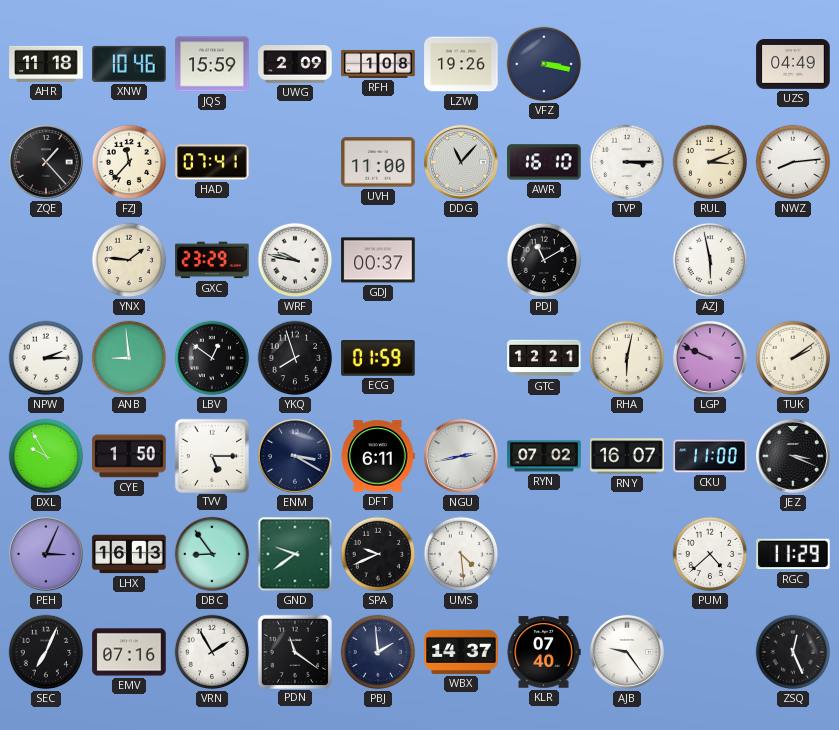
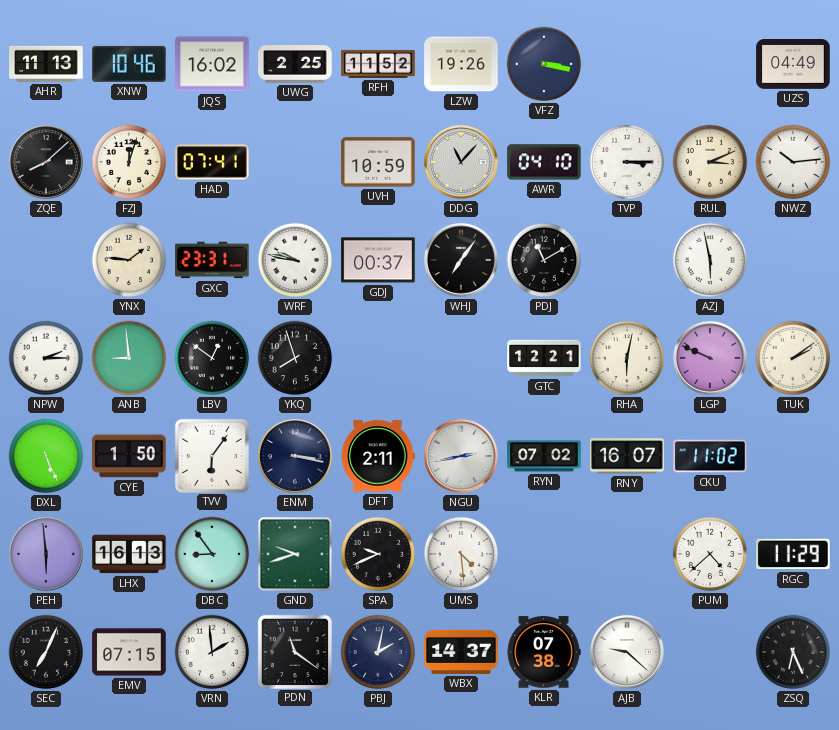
AHR: 11:18 -> 11:13 (46, 64)
JQS: 15:59 -> 16:02 (212, 64)
UWG: 2:09 -> 2:25 (295, 64)
RFH: 1:08 -> 11:52 (378, 64)
ZQE: 1:23 -> 8:08 (46, 162)
FZJ: 11:37 -> 12:03 (129, 162)
UVH: 11:00 -> 10:59 (378, 162)
AWR: 16:10 -> 04:10 (544, 162)
NWZ: 8:14 -> 10:14 (793, 162)
GXC: 23:29 -> 23:31 (212, 260)
WHJ: none -> 7:06 (461, 260)
ECG: 01:59 -> none (378, 359)
DXL: 9:55 -> 5:26 (46, 456)
TVV: 5:15 -> 6:06 (211, 455)
ENM: 3:20 -> 3:17 (295, 456)
DFT: 6:11 -> 2:11 (378, 456)
CKU: 11:00 -> 11:02 (710, 456)
JEZ: 3:19 -> none (793, 456)
PEH: 3:04 -> 5:59 (46, 554)
GND: 9:39 -> 9:42 (295, 554)
EMV: 07:16 -> 07:15 (129, 652)
VRN: 1:55 -> 1:59 (212, 652)
PBJ: 1:59 -> 2:02 (378, 652)
KLR: 07:40 -> 07:38 (544, 652)
AJB: 9:24 -> 9:22 (627, 652)
ZSQ: 12:26 -> 6:26 (793, 652)
